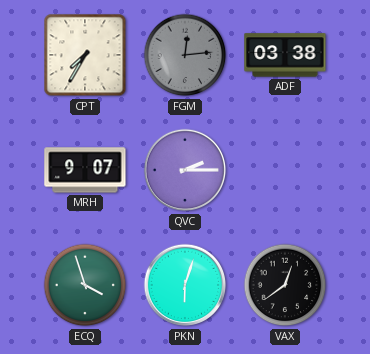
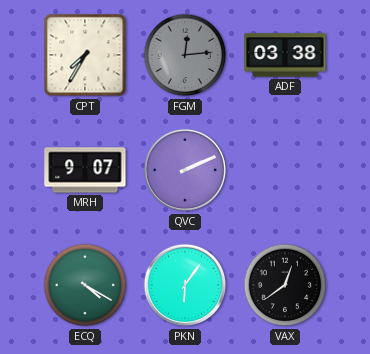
QVC: 2:15 -> 2:11 (185, 170)
ECQ: 3:57 -> 4:20 (85, 285)
PKN: 6:03 -> 6:06 (185, 285)
